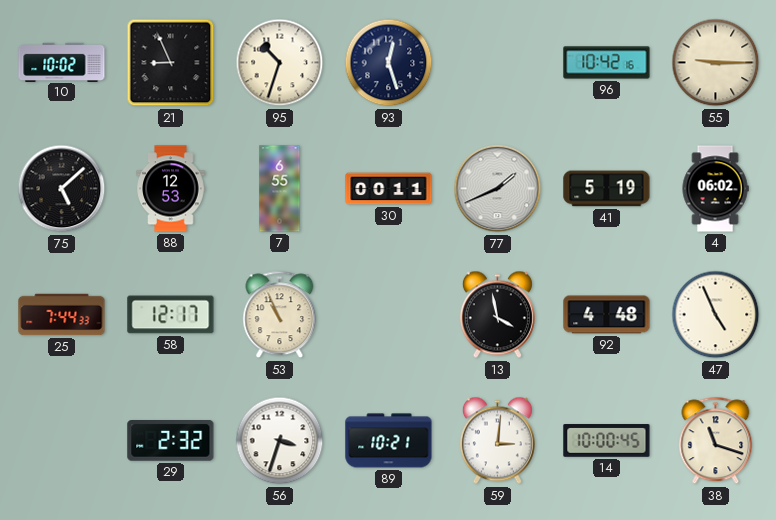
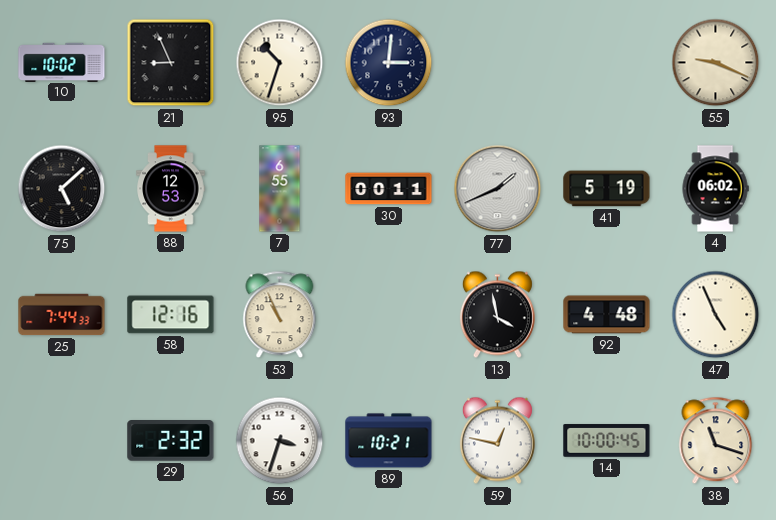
93: 12:27 -> 3:01 (389, 63)
96: 10:42 -> none (607, 63)
55: 9:15 -> 9:19 (716, 63)
58: 12:17 -> 12:16 (171, 315)
59: 3:01 -> 12:47 (497, 441)
